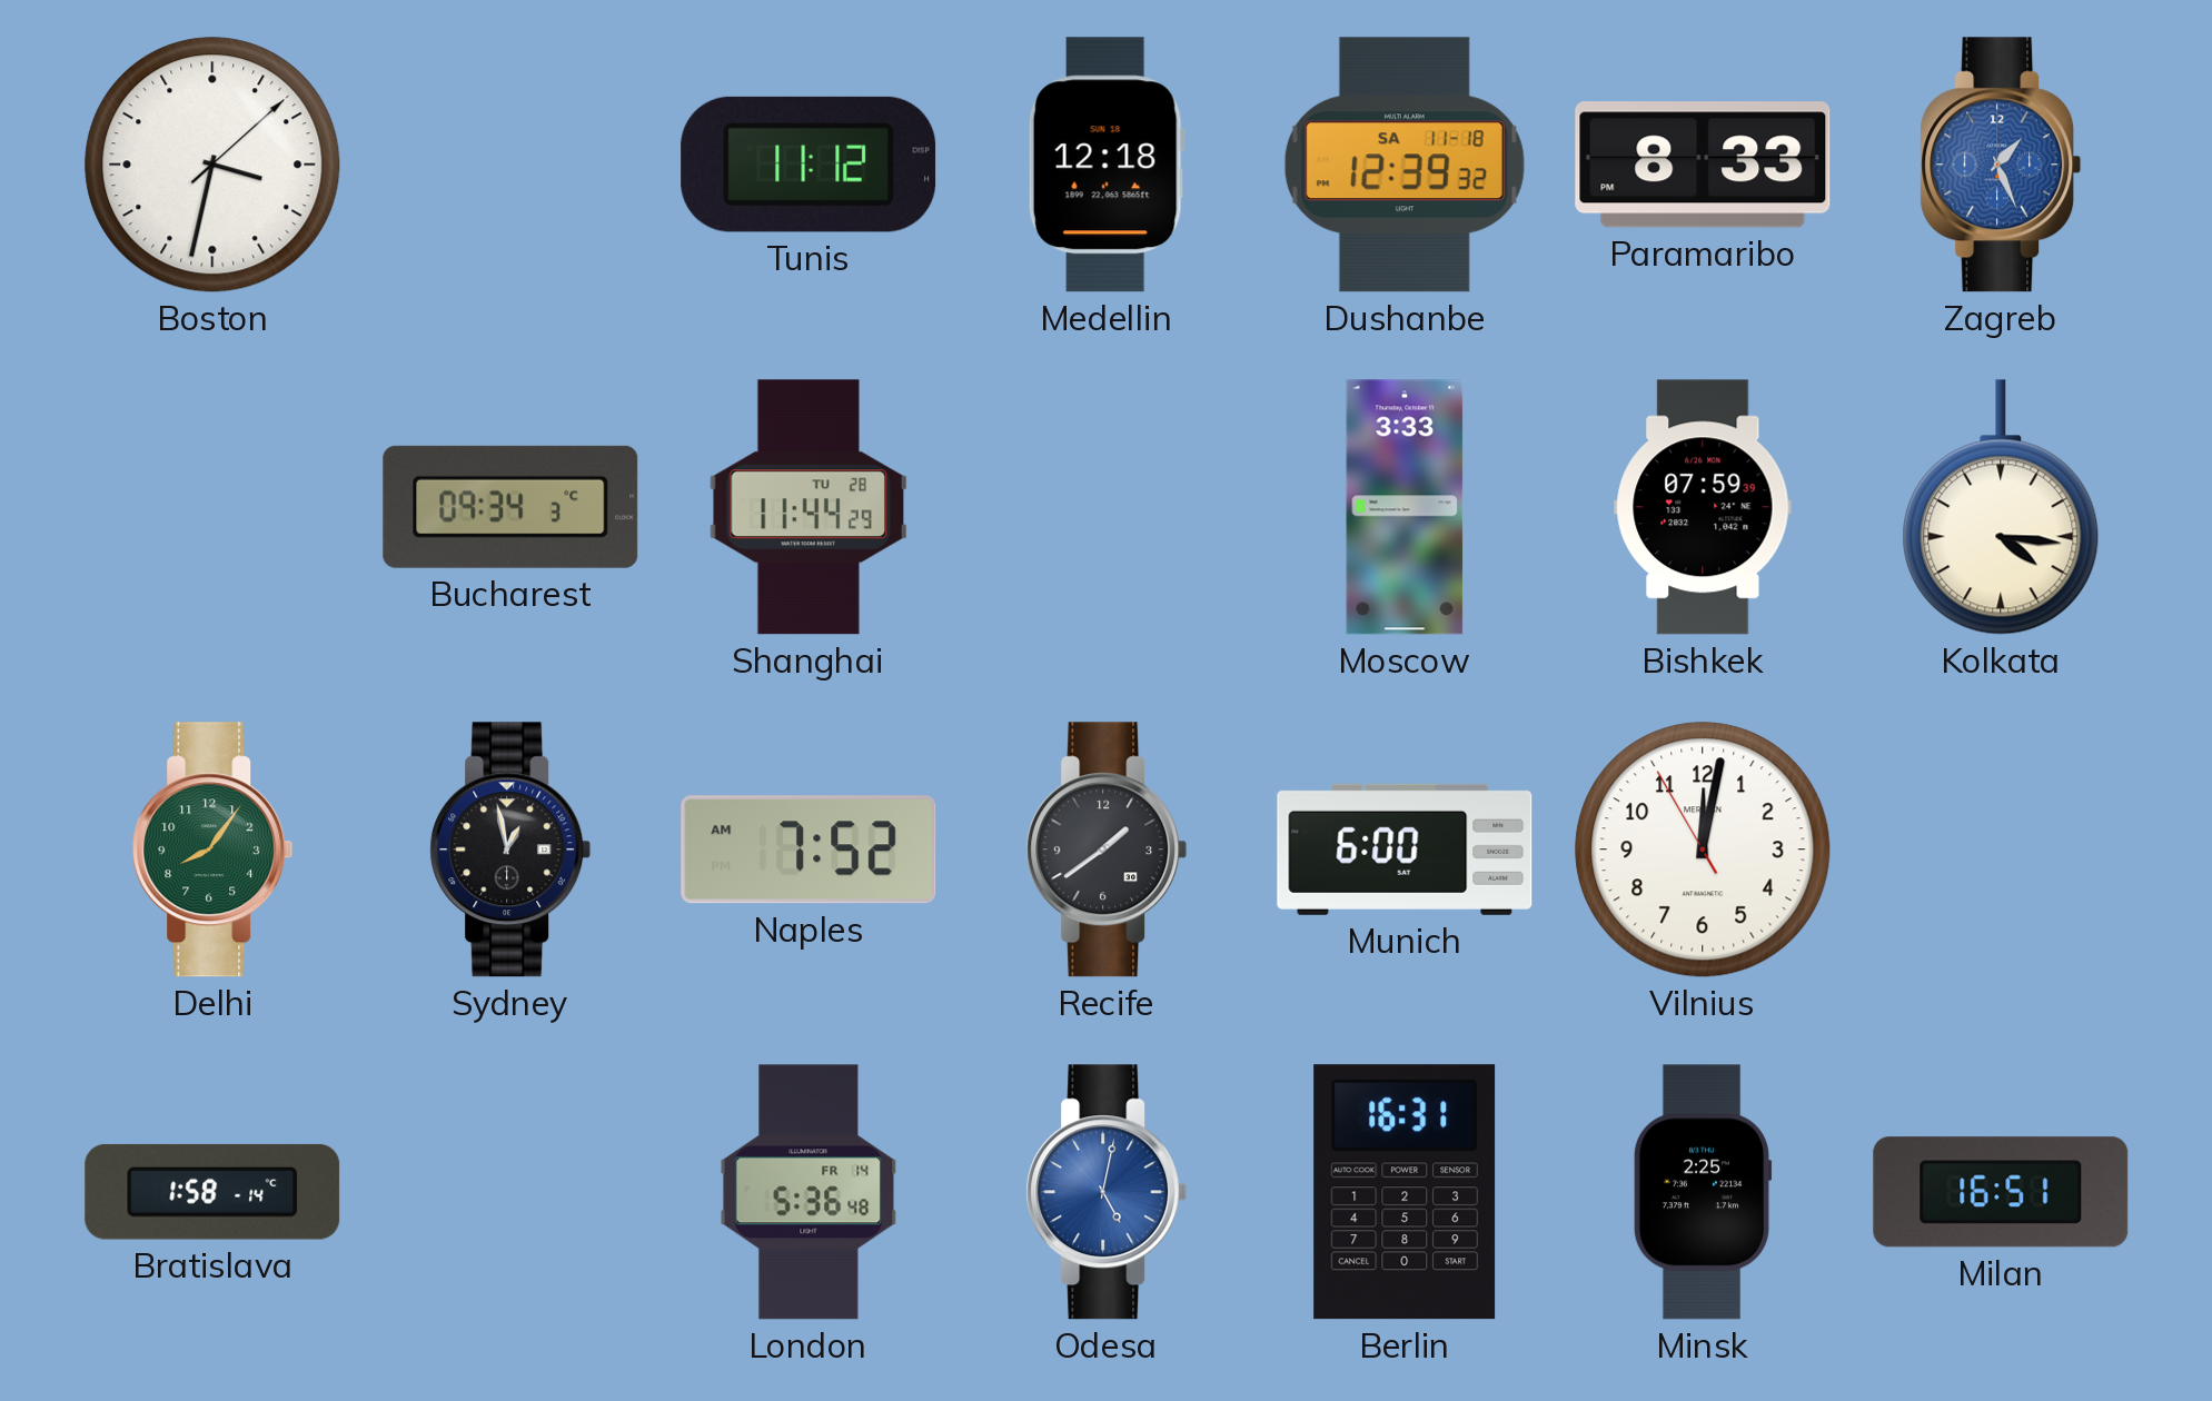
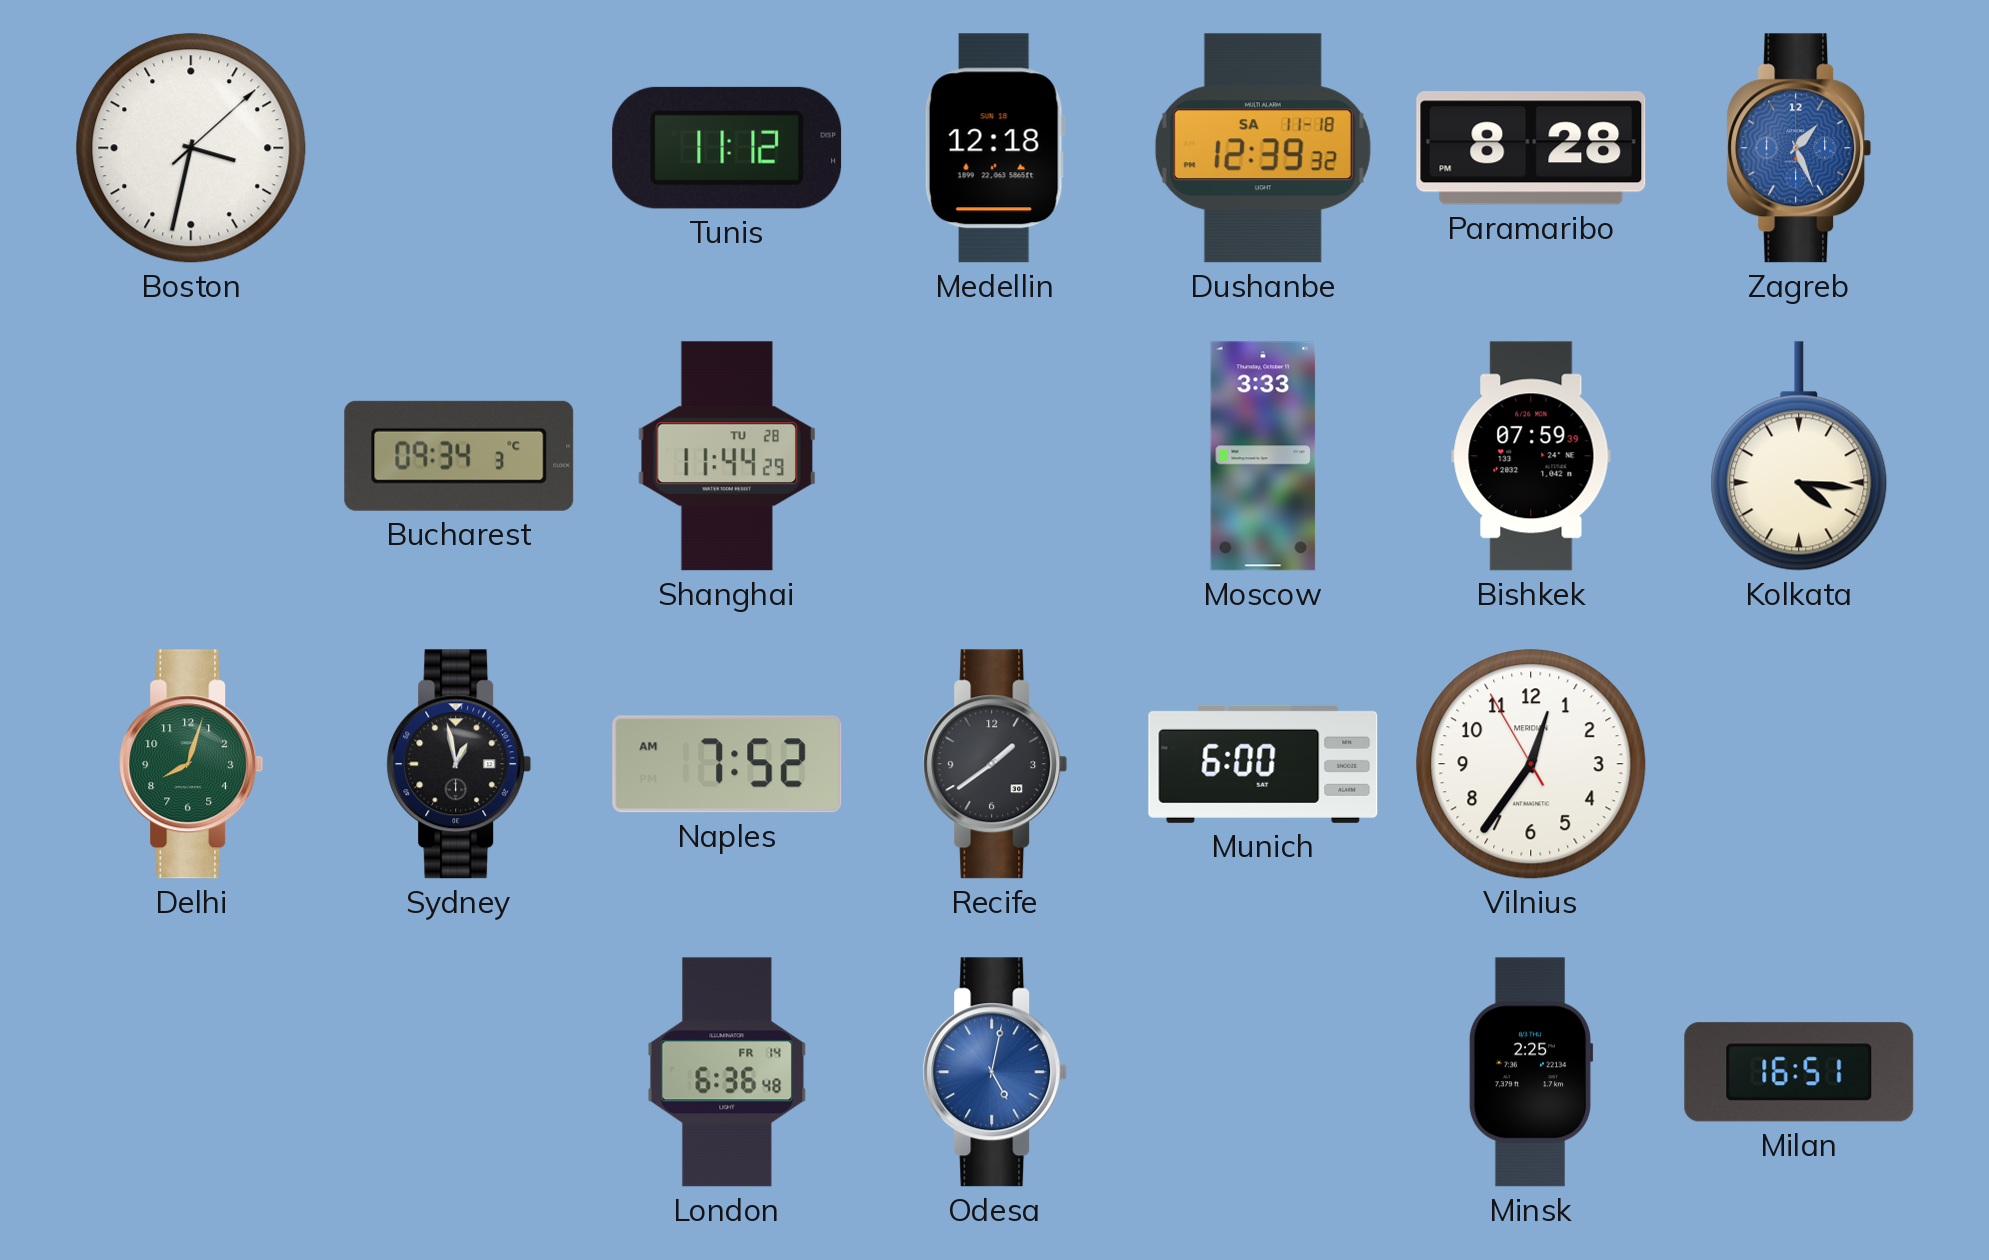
Paramaribo: 8:33 -> 8:28 (1531, 148)
Delhi: 8:06 -> 8:03 (191, 764)
Vilnius: 12:01 -> 12:35 (1531, 764)
Bratislava: 1:58 -> none (212, 1192)
London: 5:36 -> 6:36 (727, 1072)
Berlin: 16:31 -> none (1405, 1192)
